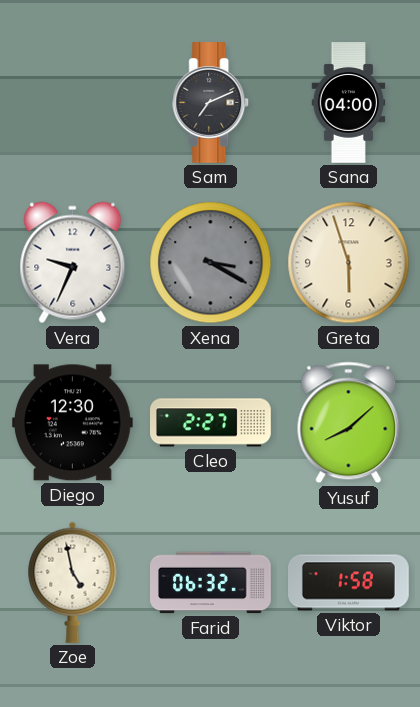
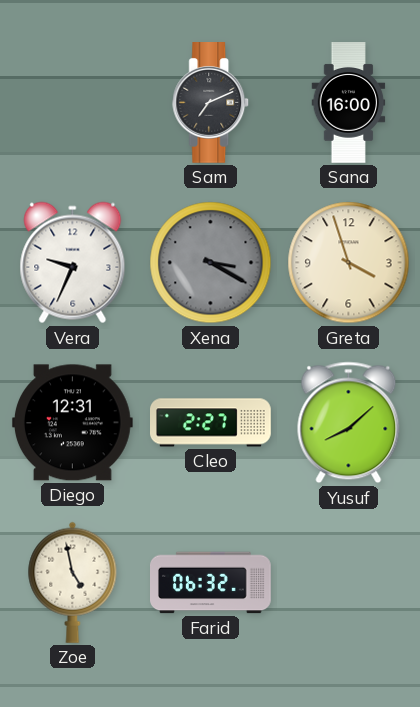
Sana: 04:00 -> 16:00 (349, 103)
Greta: 5:57 -> 3:57 (349, 263)
Diego: 12:30 -> 12:31 (72, 423)
Viktor: 1:58 -> none (349, 583)
